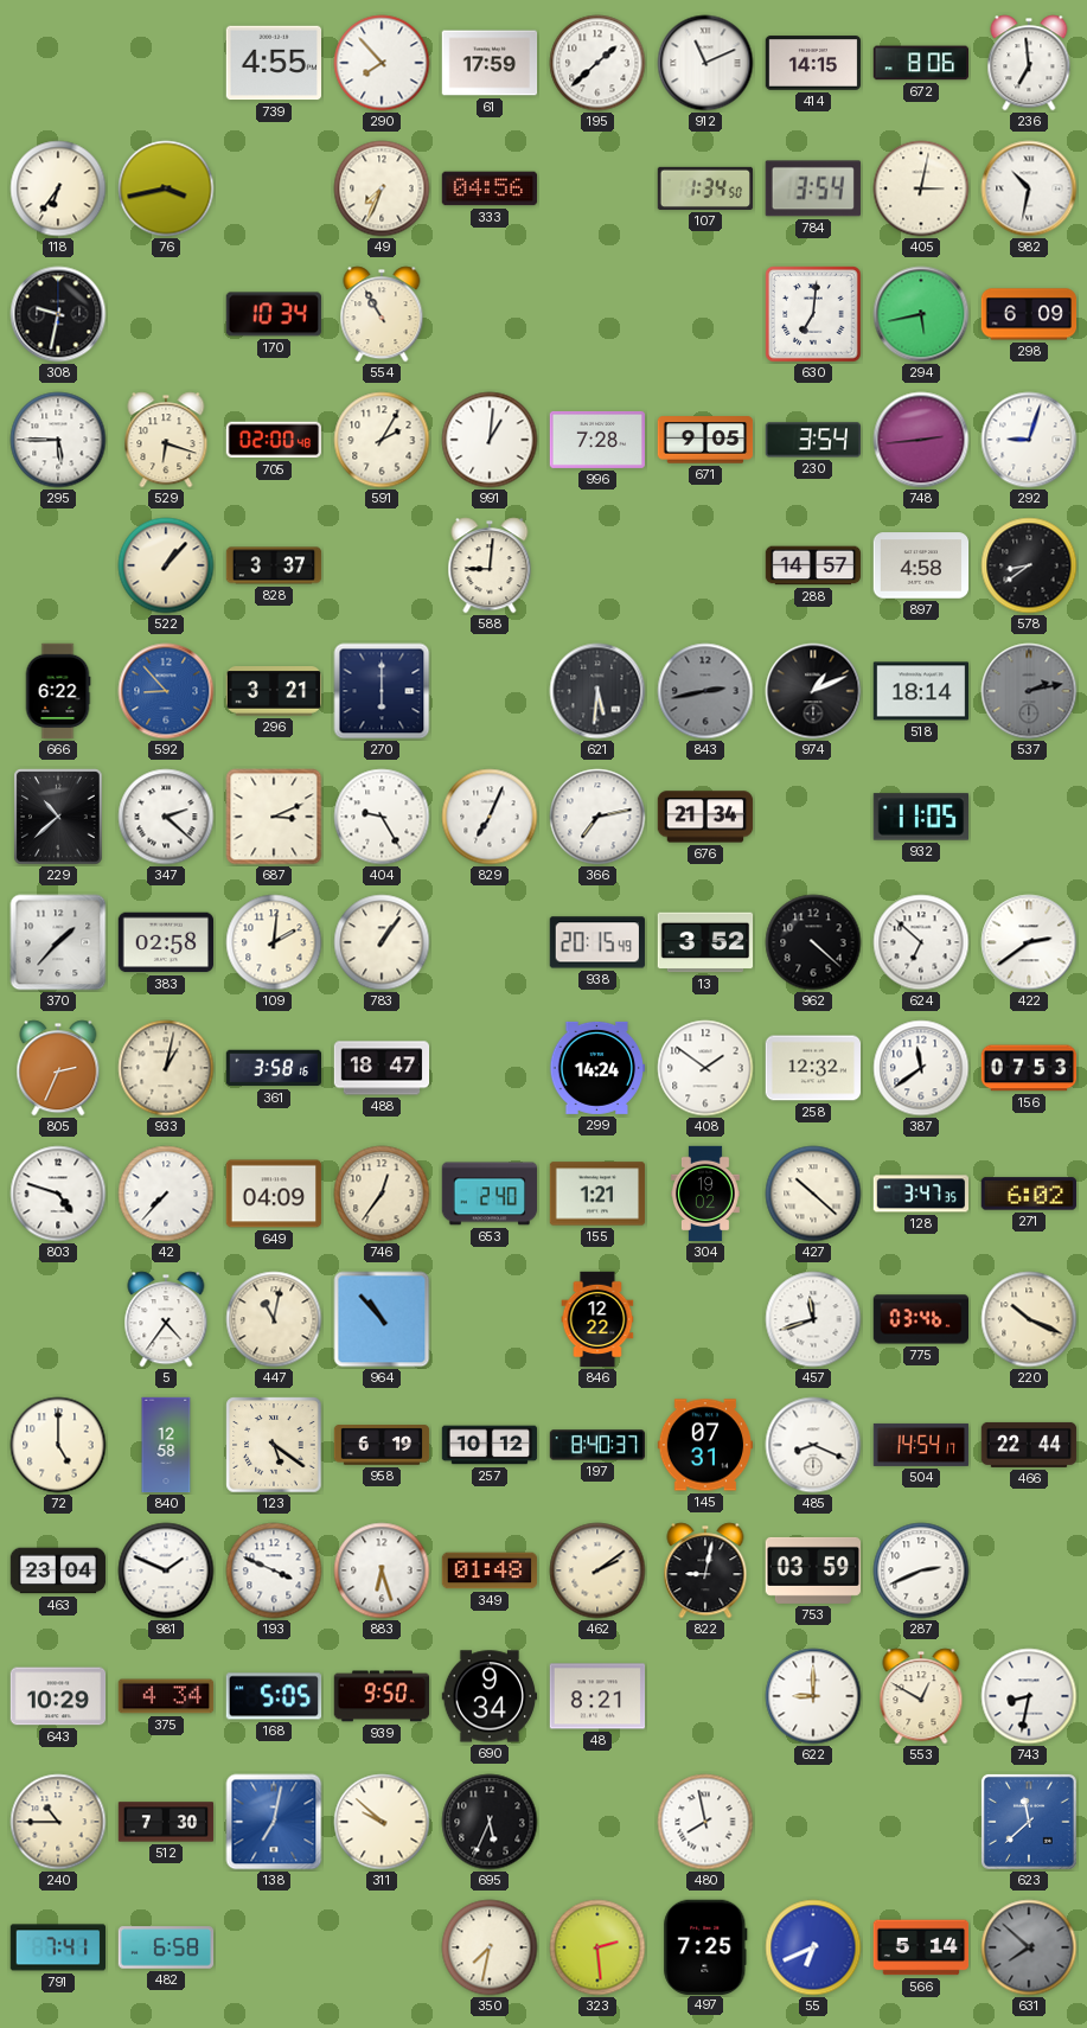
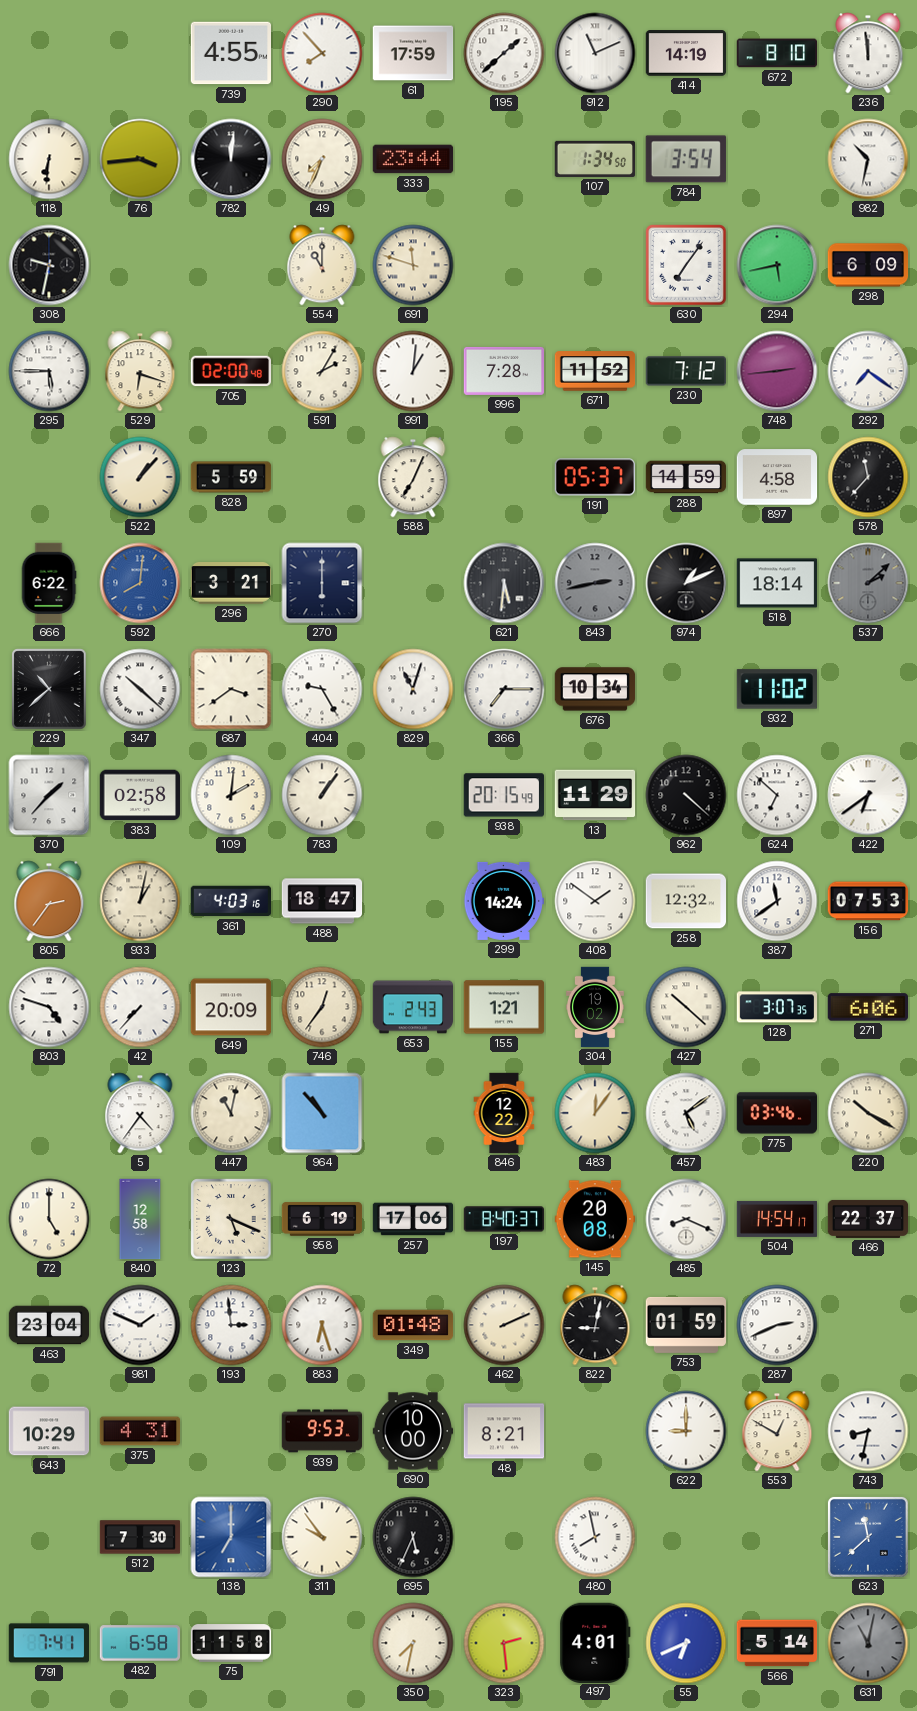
414: 14:15 -> 14:19 (686, 53)
672: 8:06 -> 8:10 (776, 53)
236: 6:59 -> 11:59 (868, 53)
118: 6:36 -> 6:31 (49, 159)
76: 3:43 -> 3:44 (140, 159)
782: none -> 12:01 (231, 159)
333: 04:56 -> 23:44 (413, 159)
405: 3:02 -> none (921, 188)
170: 10:34 -> none (273, 314)
554: 10:55 -> 11:00 (322, 265)
691: none -> 11:48 (413, 265)
630: 7:01 -> 7:06 (686, 265)
671: 9:05 -> 11:52 (595, 371)
230: 3:54 -> 7:12 (685, 371)
292: 9:03 -> 7:21 (868, 371)
828: 3:37 -> 5:59 (231, 477)
588: 9:01 -> 7:04 (413, 477)
191: none -> 05:37 (594, 477)
288: 14:57 -> 14:59 (686, 477)
578: 8:39 -> 11:37 (868, 477)
592: 8:53 -> 8:01 (140, 583)
537: 2:13 -> 2:08 (868, 583)
347: 2:22 -> 10:22 (140, 689)
687: 3:11 -> 3:39 (231, 689)
829: 7:04 -> 11:03 (413, 689)
366: 7:13 -> 7:15 (504, 689)
676: 21:34 -> 10:34 (595, 689)
932: 11:05 -> 11:02 (776, 689)
13: 3:52 -> 11:29 (595, 795)
422: 2:39 -> 6:39 (868, 795)
805: 2:34 -> 2:36 (49, 901)
361: 3:58 -> 4:03 (230, 901)
649: 04:09 -> 20:09 (231, 1007)
653: 2:40 -> 2:43 (413, 1007)
128: 3:47 -> 3:07 (776, 1007)
271: 6:02 -> 6:06 (867, 1007)
483: none -> 12:06 (595, 1113)
457: 11:42 -> 5:09 (686, 1113)
220: 10:19 -> 10:20 (868, 1113)
123: 5:21 -> 5:19 (231, 1219)
257: 10:12 -> 17:06 (413, 1219)
145: 07:31 -> 20:08 (595, 1219)
466: 22:44 -> 22:37 (868, 1219)
193: 3:49 -> 2:59 (231, 1325)
462: 2:09 -> 2:11 (504, 1325)
753: 03:59 -> 01:59 (686, 1325)
375: 4:34 -> 4:31 (140, 1431)
168: 5:05 -> none (274, 1696)
939: 9:50 -> 9:53 (322, 1431)
690: 9:34 -> 10:00 (413, 1431)
240: 10:45 -> none (58, 1822)
138: 7:02 -> 7:00 (231, 1537)
311: 9:52 -> 9:54 (322, 1537)
75: none -> 11:58 (231, 1643)
497: 7:25 -> 4:01 (595, 1642)
631: 7:52 -> 11:02 (868, 1643)
